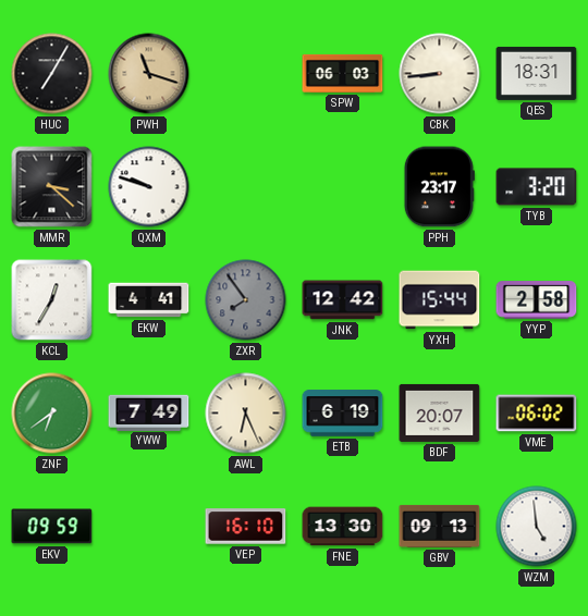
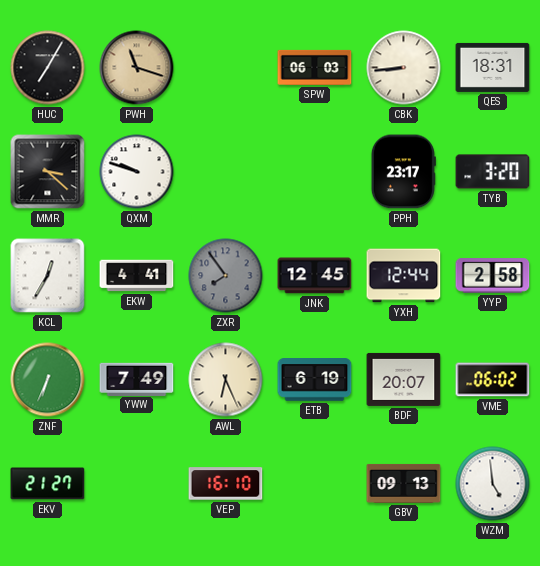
JNK: 12:42 -> 12:45 (315, 276)
YXH: 15:44 -> 12:44 (404, 276)
ZNF: 6:39 -> 6:34 (48, 380)
EKV: 09:59 -> 21:27 (48, 484)
FNE: 13:30 -> none (343, 527)
